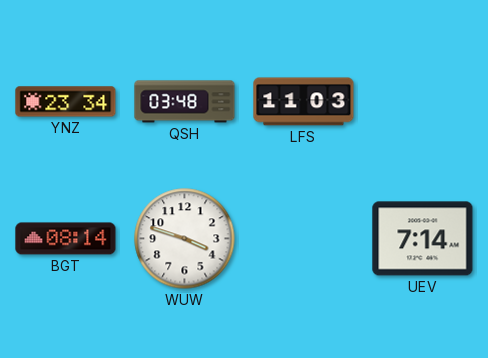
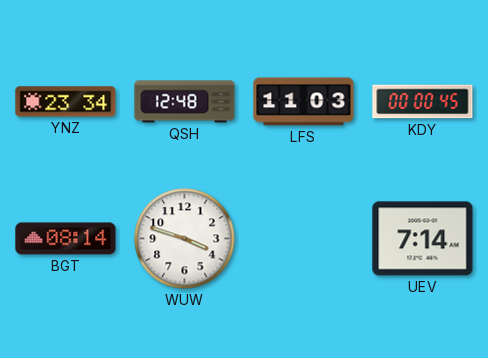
QSH: 03:48 -> 12:48 (185, 102)
KDY: none -> 00:00 (423, 102)
